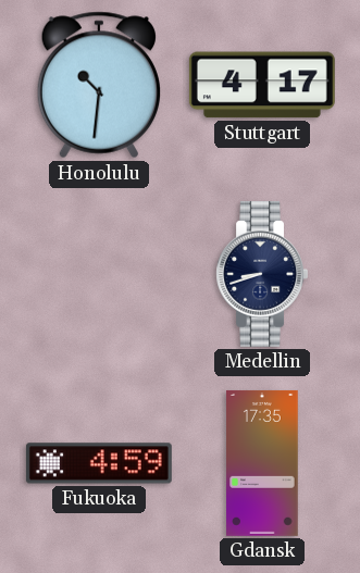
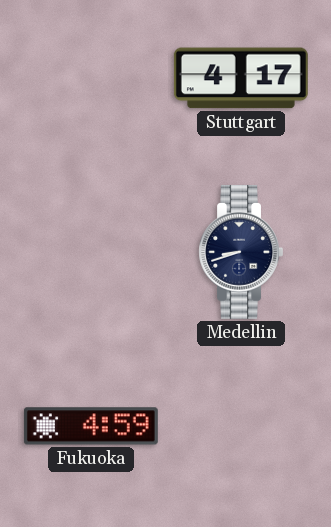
Honolulu: 10:31 -> none (98, 85)
Gdansk: 17:35 -> none (262, 463)
